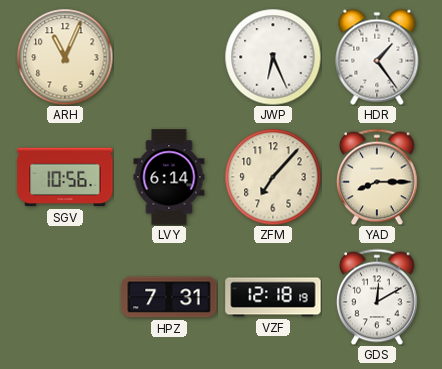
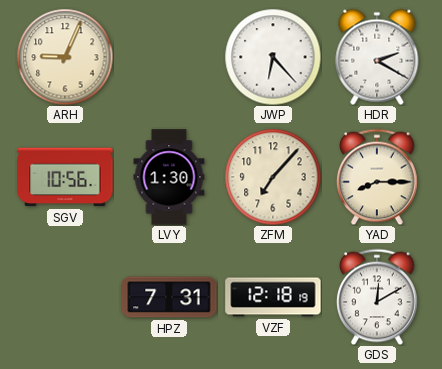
ARH: 11:04 -> 9:04 (65, 57)
JWP: 6:26 -> 6:23 (273, 57)
HDR: 1:24 -> 2:20 (377, 57)
LVY: 6:14 -> 1:30 (169, 177)
